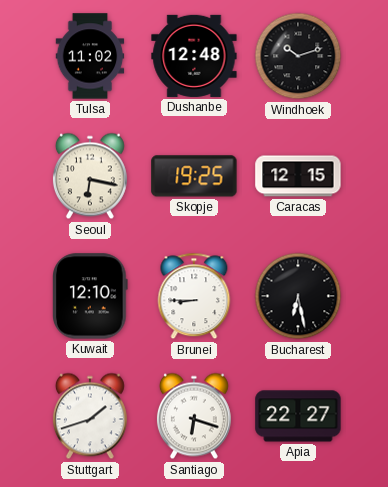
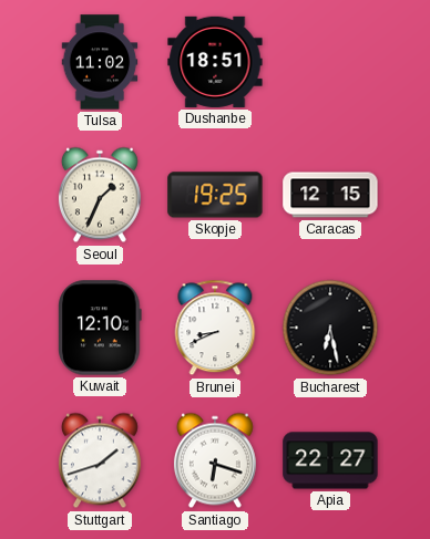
Dushanbe: 12:48 -> 18:51 (215, 62)
Windhoek: 10:12 -> none (298, 56)
Seoul: 6:17 -> 1:34 (100, 195)
Brunei: 8:45 -> 8:41 (215, 328)
